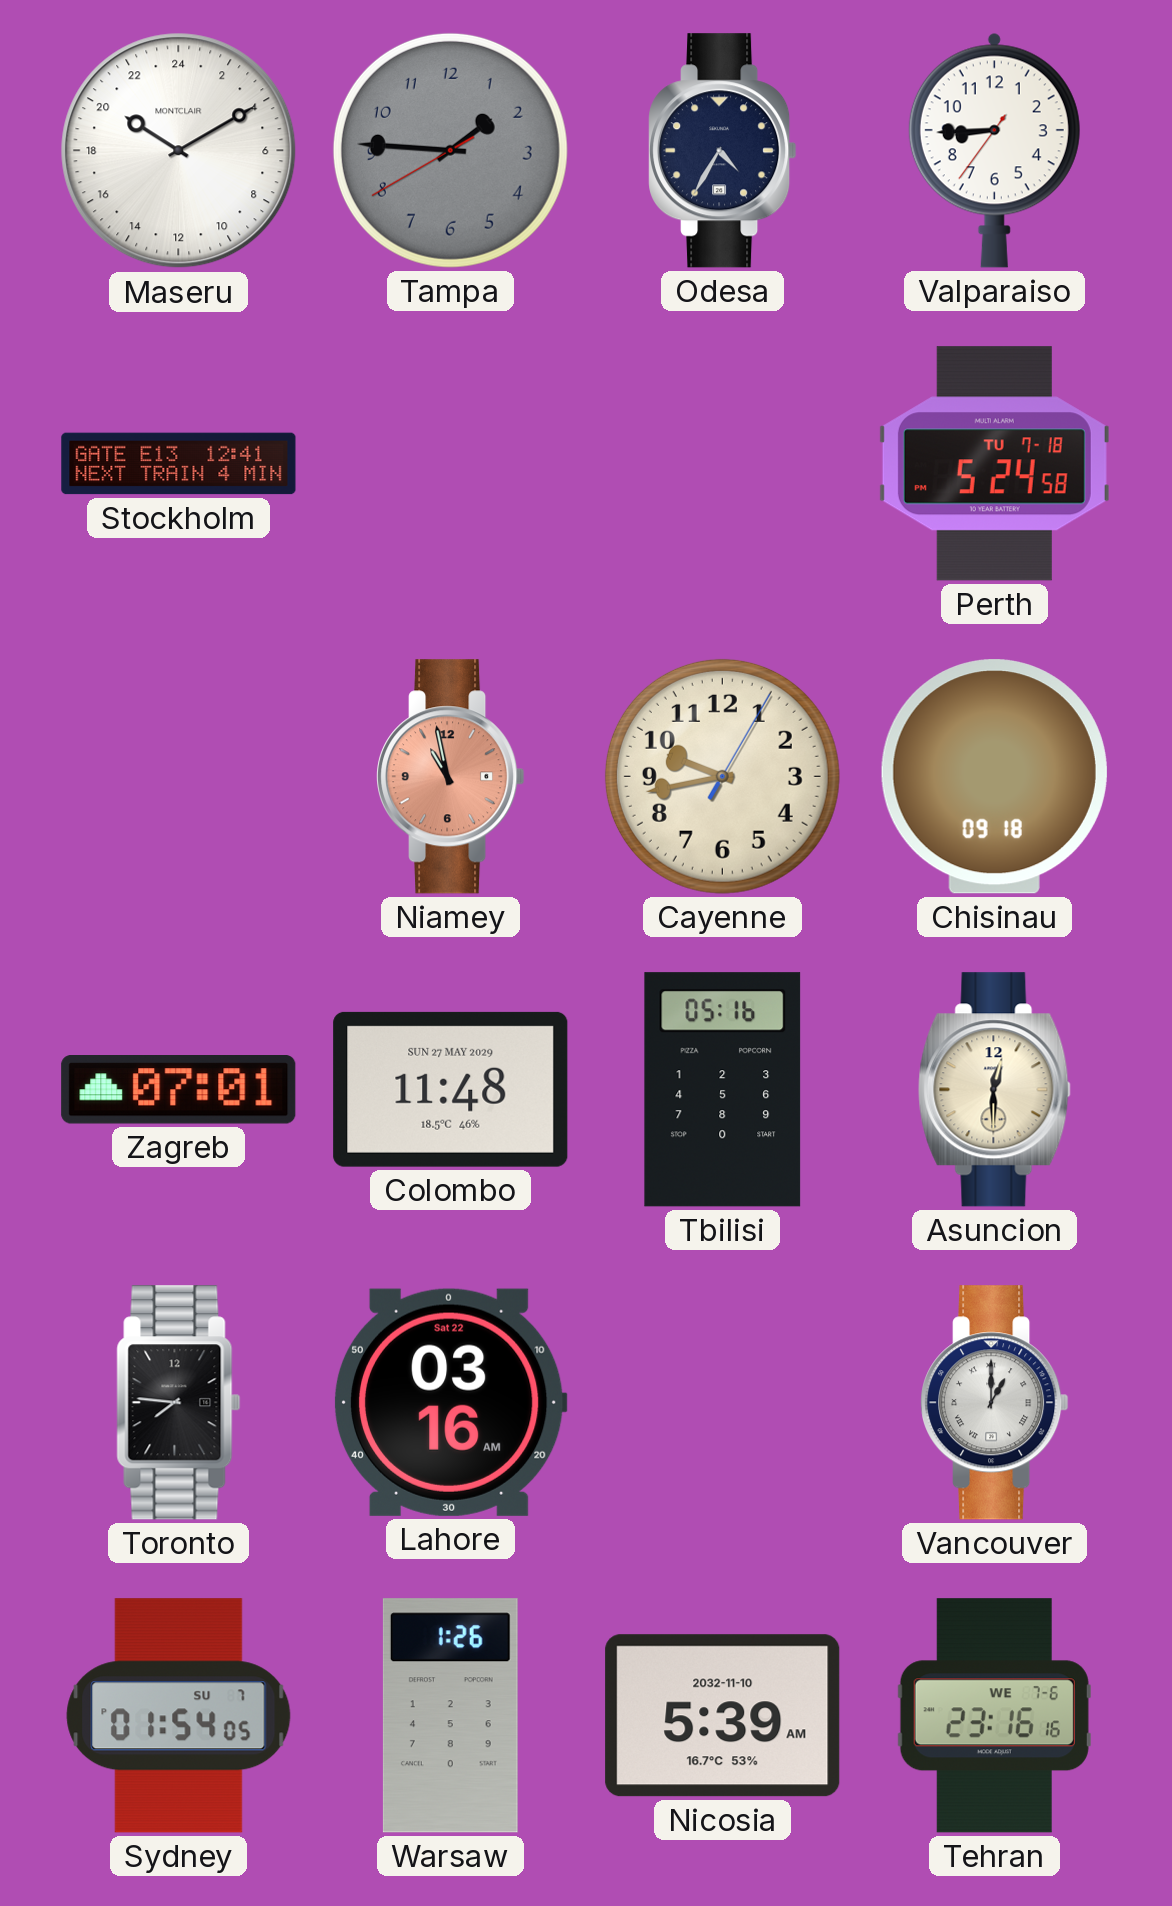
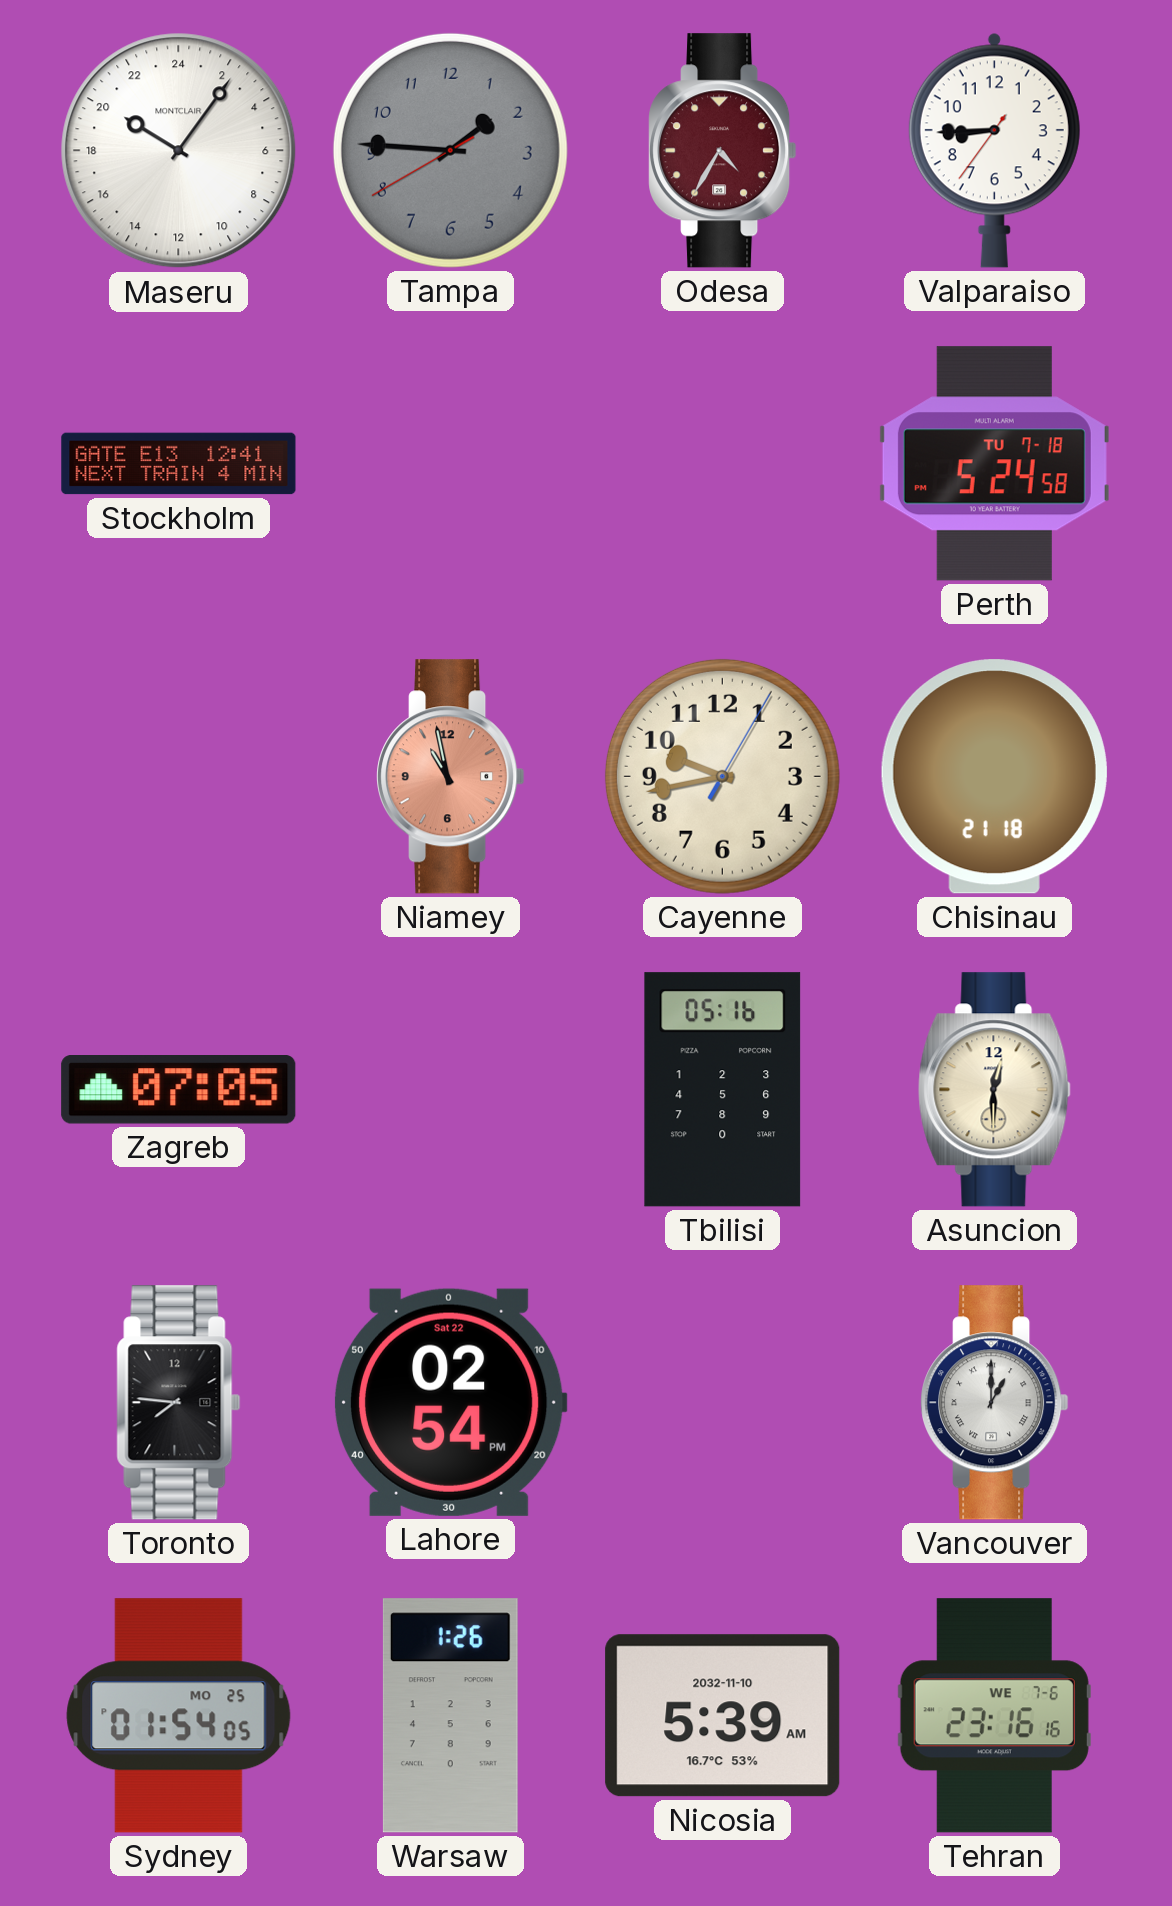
Maseru: 20:10 -> 20:06 (179, 151)
Odesa dial: navy -> burgundy (723, 151)
Chisinau: 09:18 -> 21:18 (994, 777)
Zagreb: 07:01 -> 07:05 (179, 1090)
Colombo: 11:48 -> none (451, 1089)
Lahore: 03:16 -> 02:54 (450, 1402)
Sydney date: SU 7 -> MO 25 (179, 1716)
